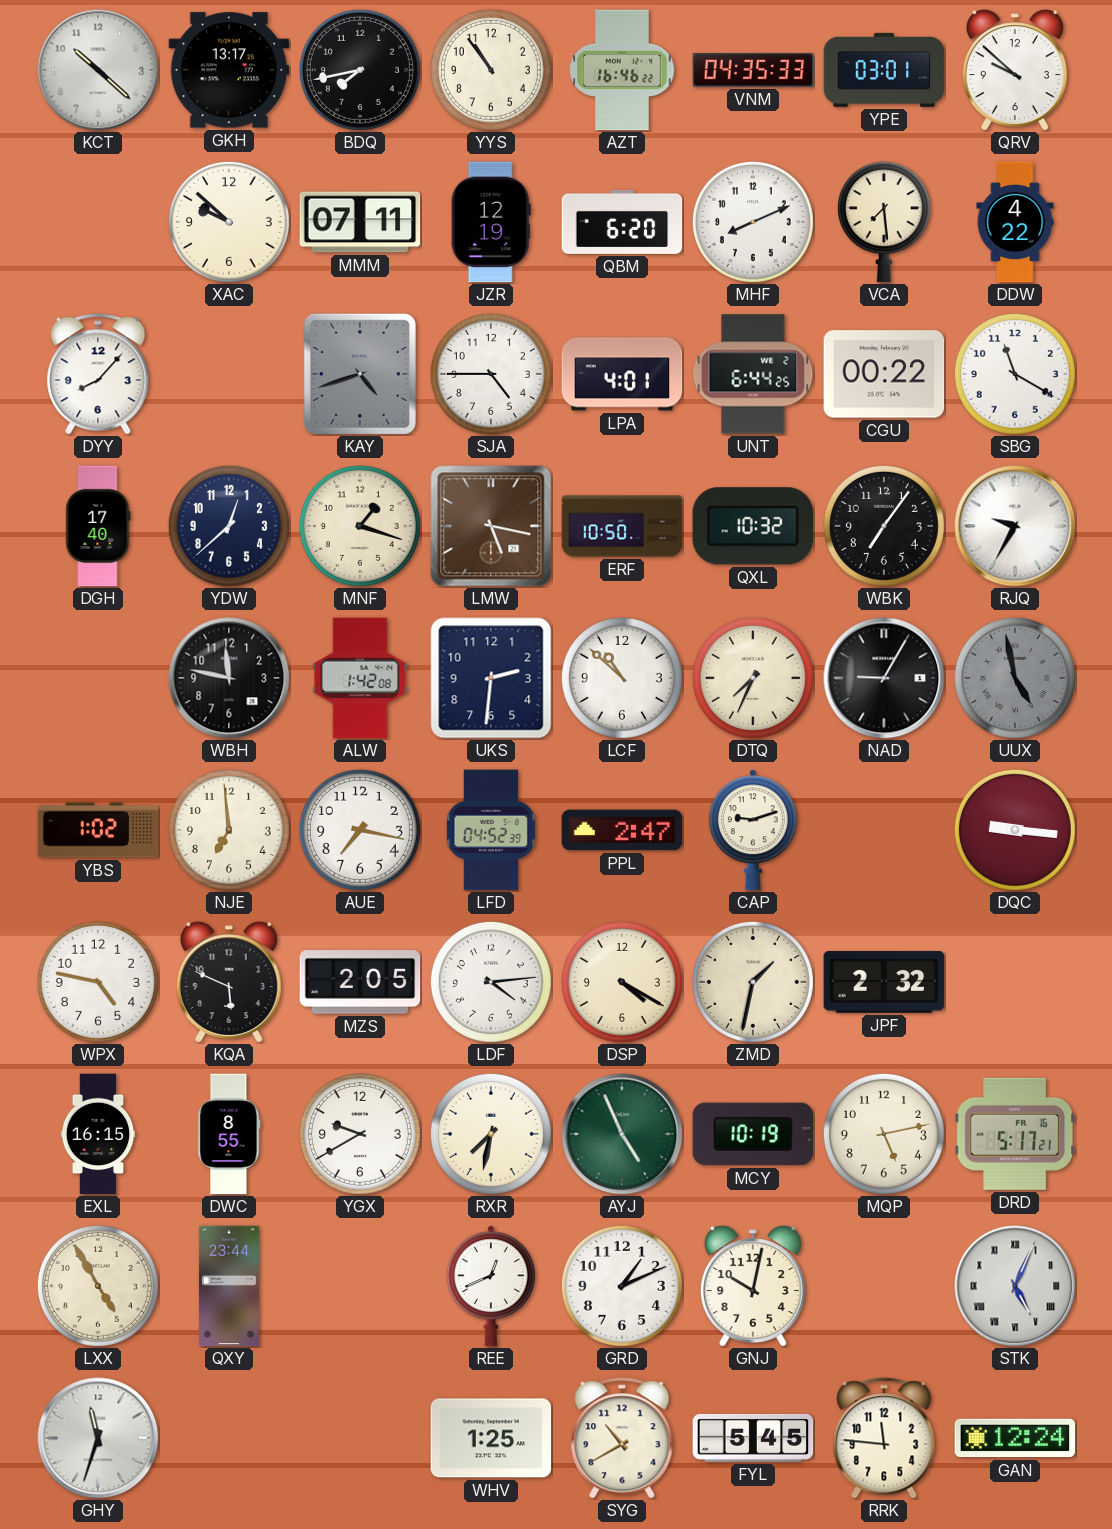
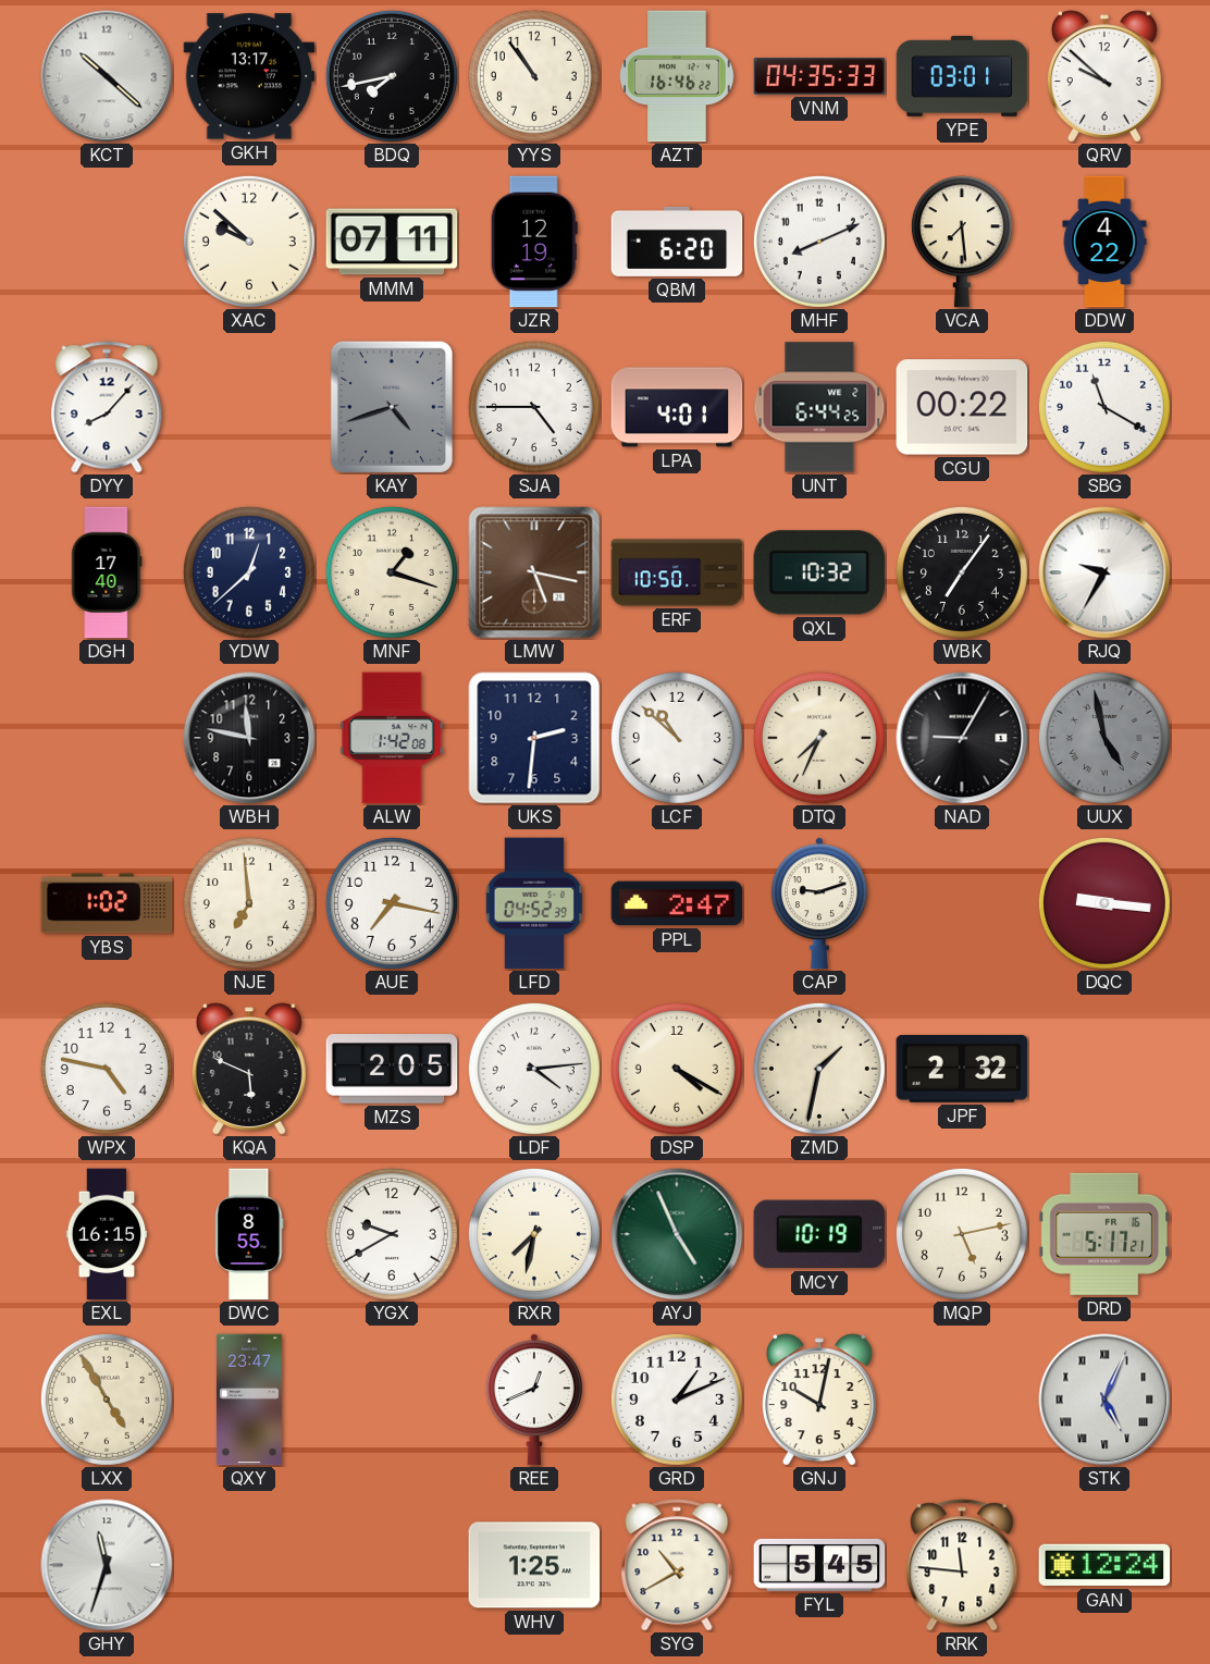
QXY: 23:44 -> 23:47 (249, 1400)
